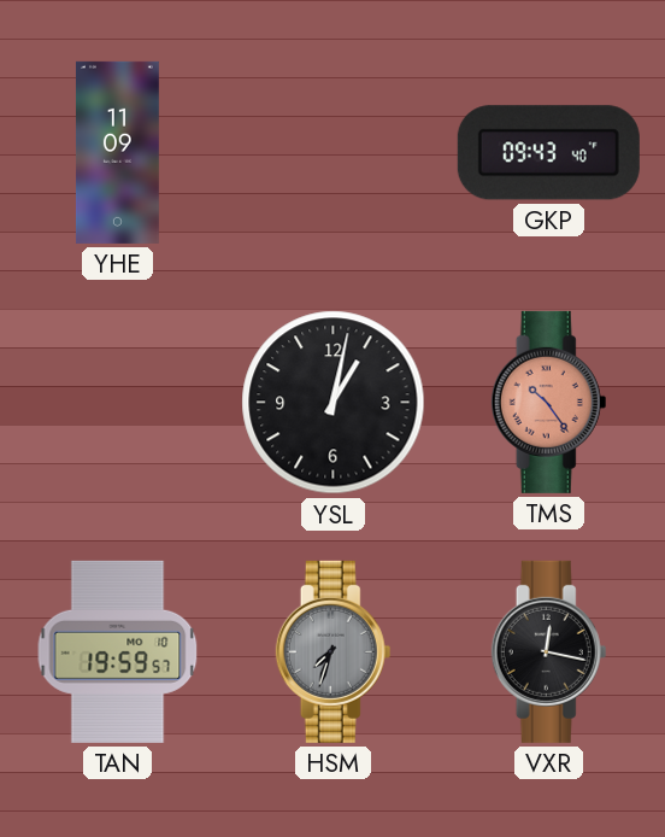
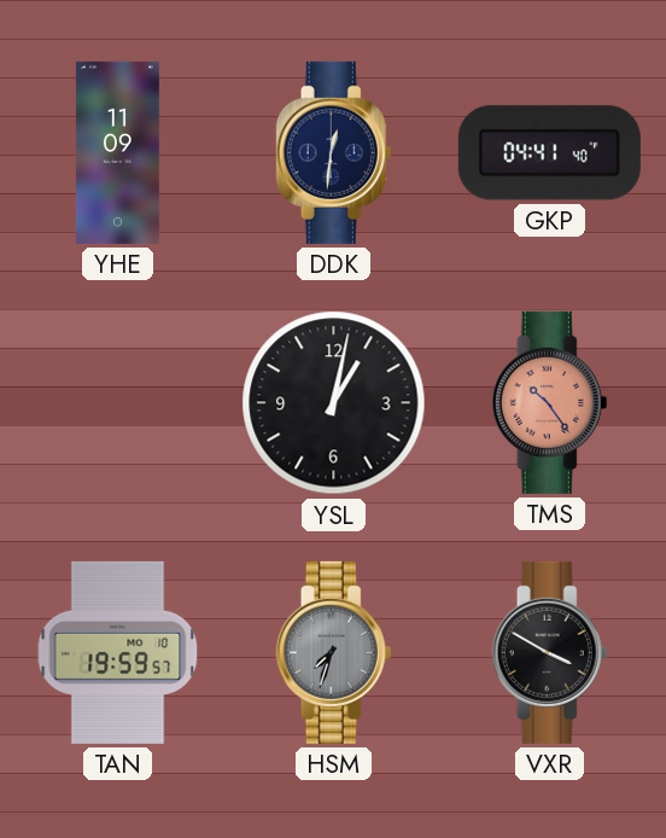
DDK: none -> 12:31 (334, 152)
GKP: 09:43 -> 04:41 (549, 153)
VXR: 12:17 -> 3:50 (550, 652)
